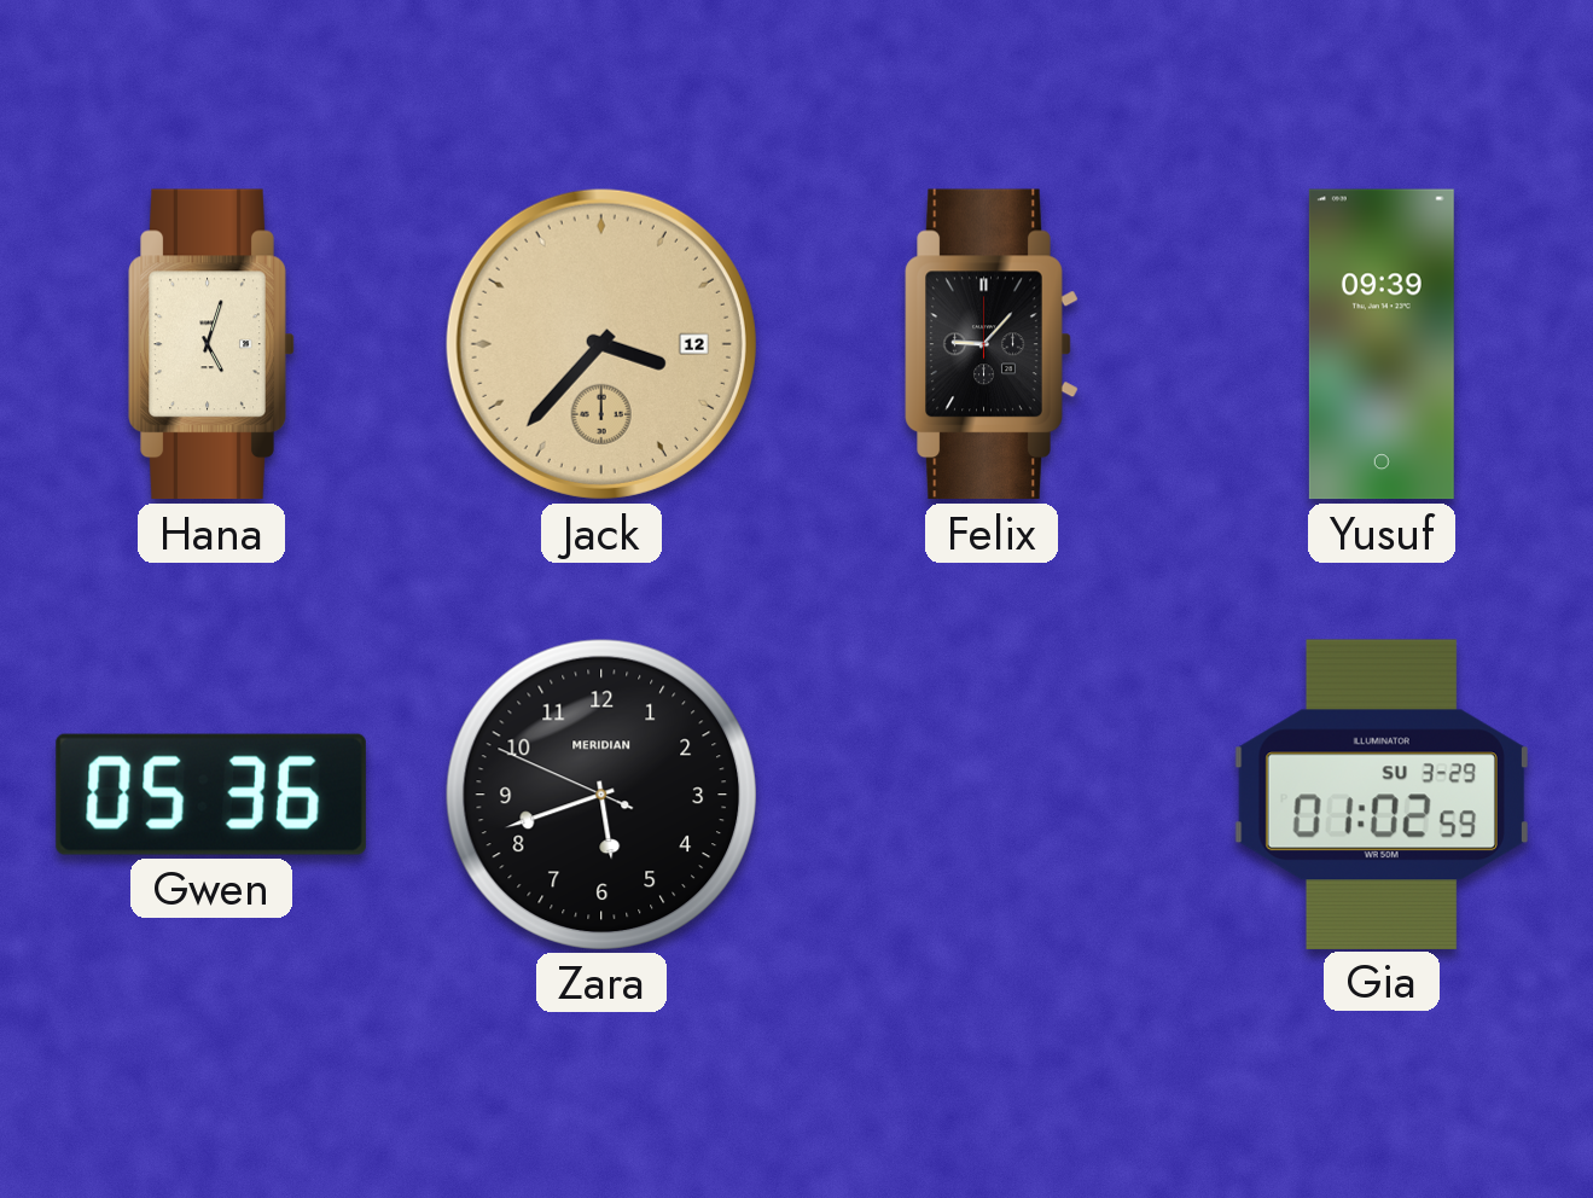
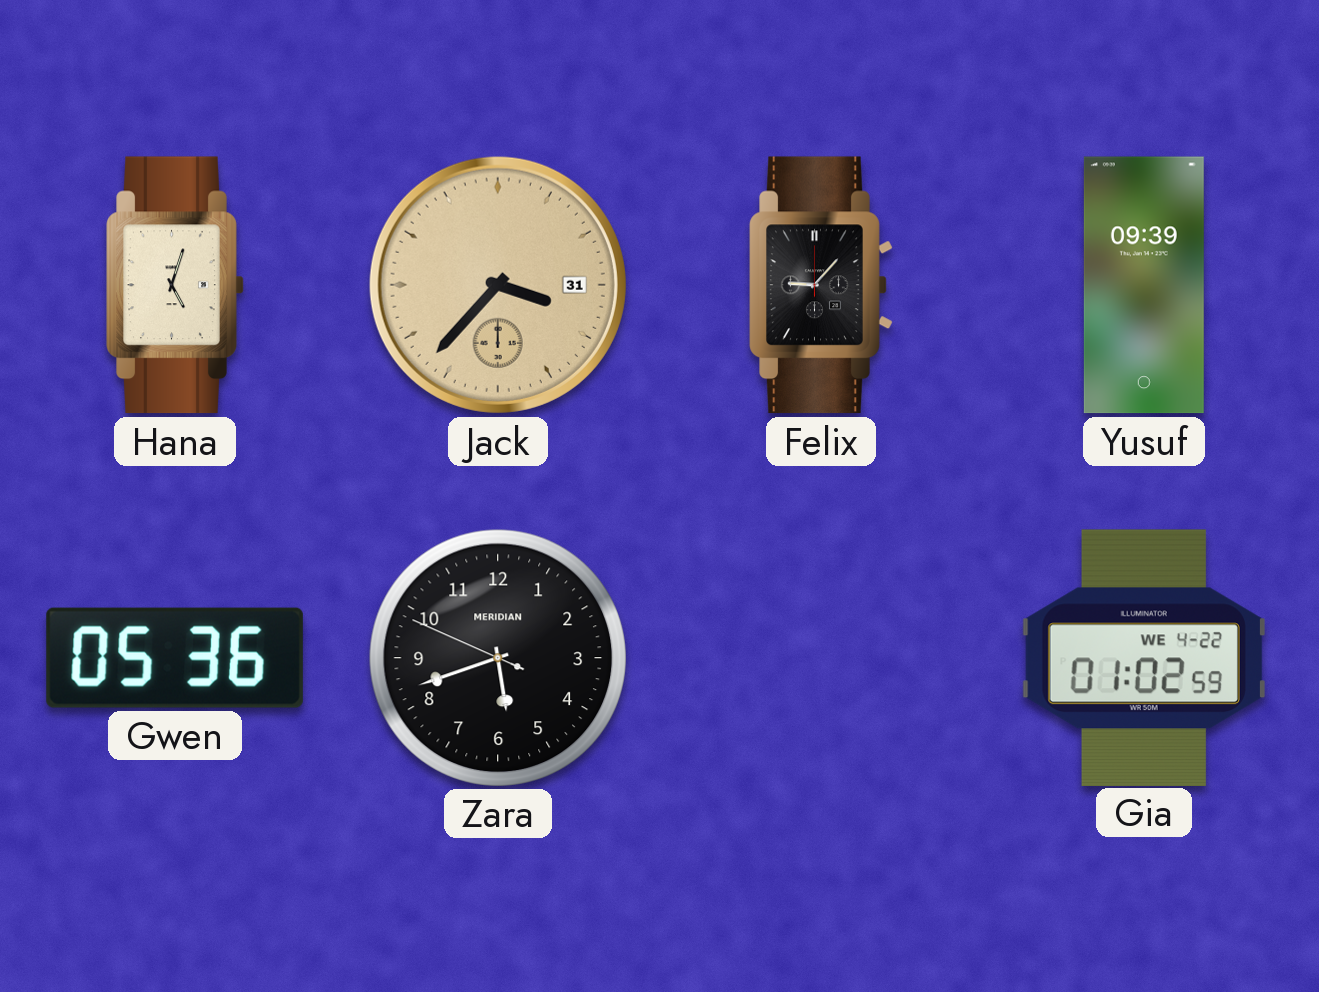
Jack date: 12 -> 31 (498, 285)
Gia date: SU 3-29 -> WE 4-22 (1144, 657)
